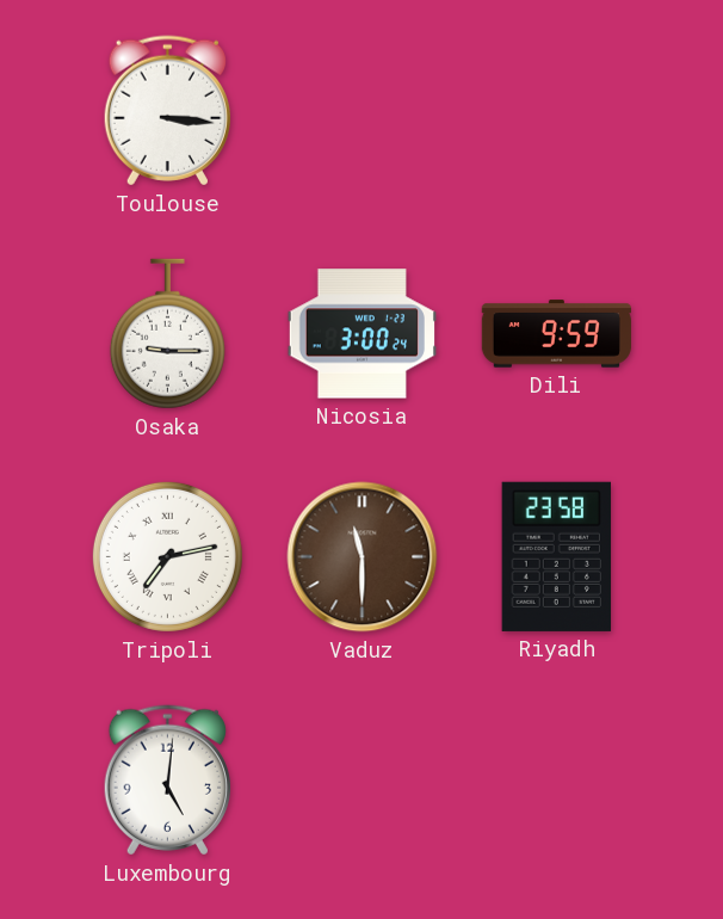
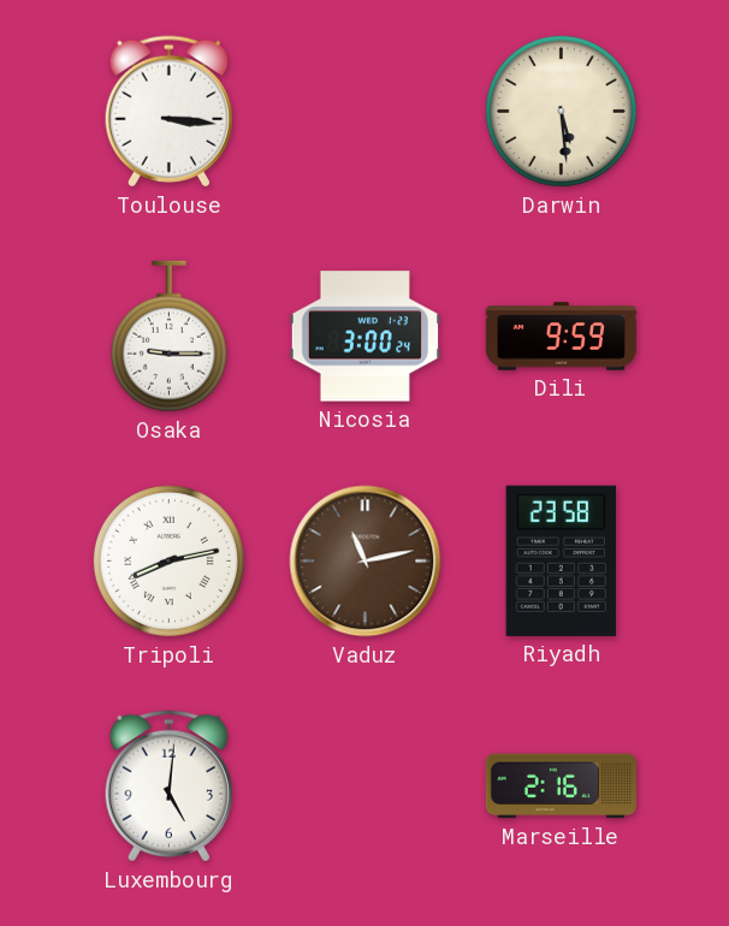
Darwin: none -> 5:29 (561, 111)
Tripoli: 7:13 -> 8:13 (168, 560)
Vaduz: 11:30 -> 11:13 (366, 562)
Marseille: none -> 2:16 (561, 786)
